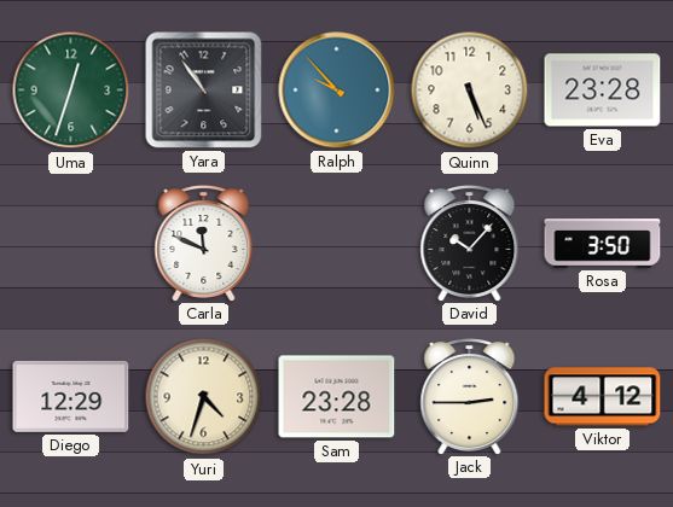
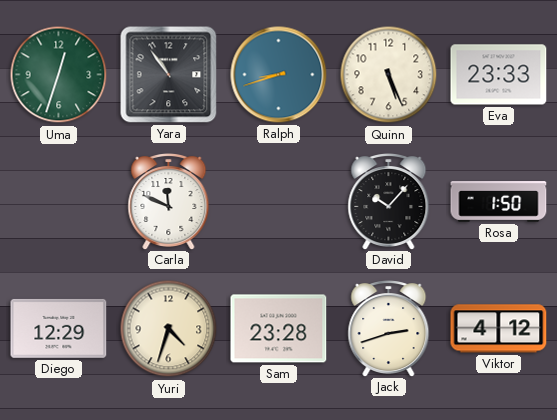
Ralph: 9:53 -> 8:42 (279, 75)
Eva: 23:28 -> 23:33 (499, 75)
Rosa: 3:50 -> 1:50 (499, 202)
Jack: 2:45 -> 2:42 (389, 329)
